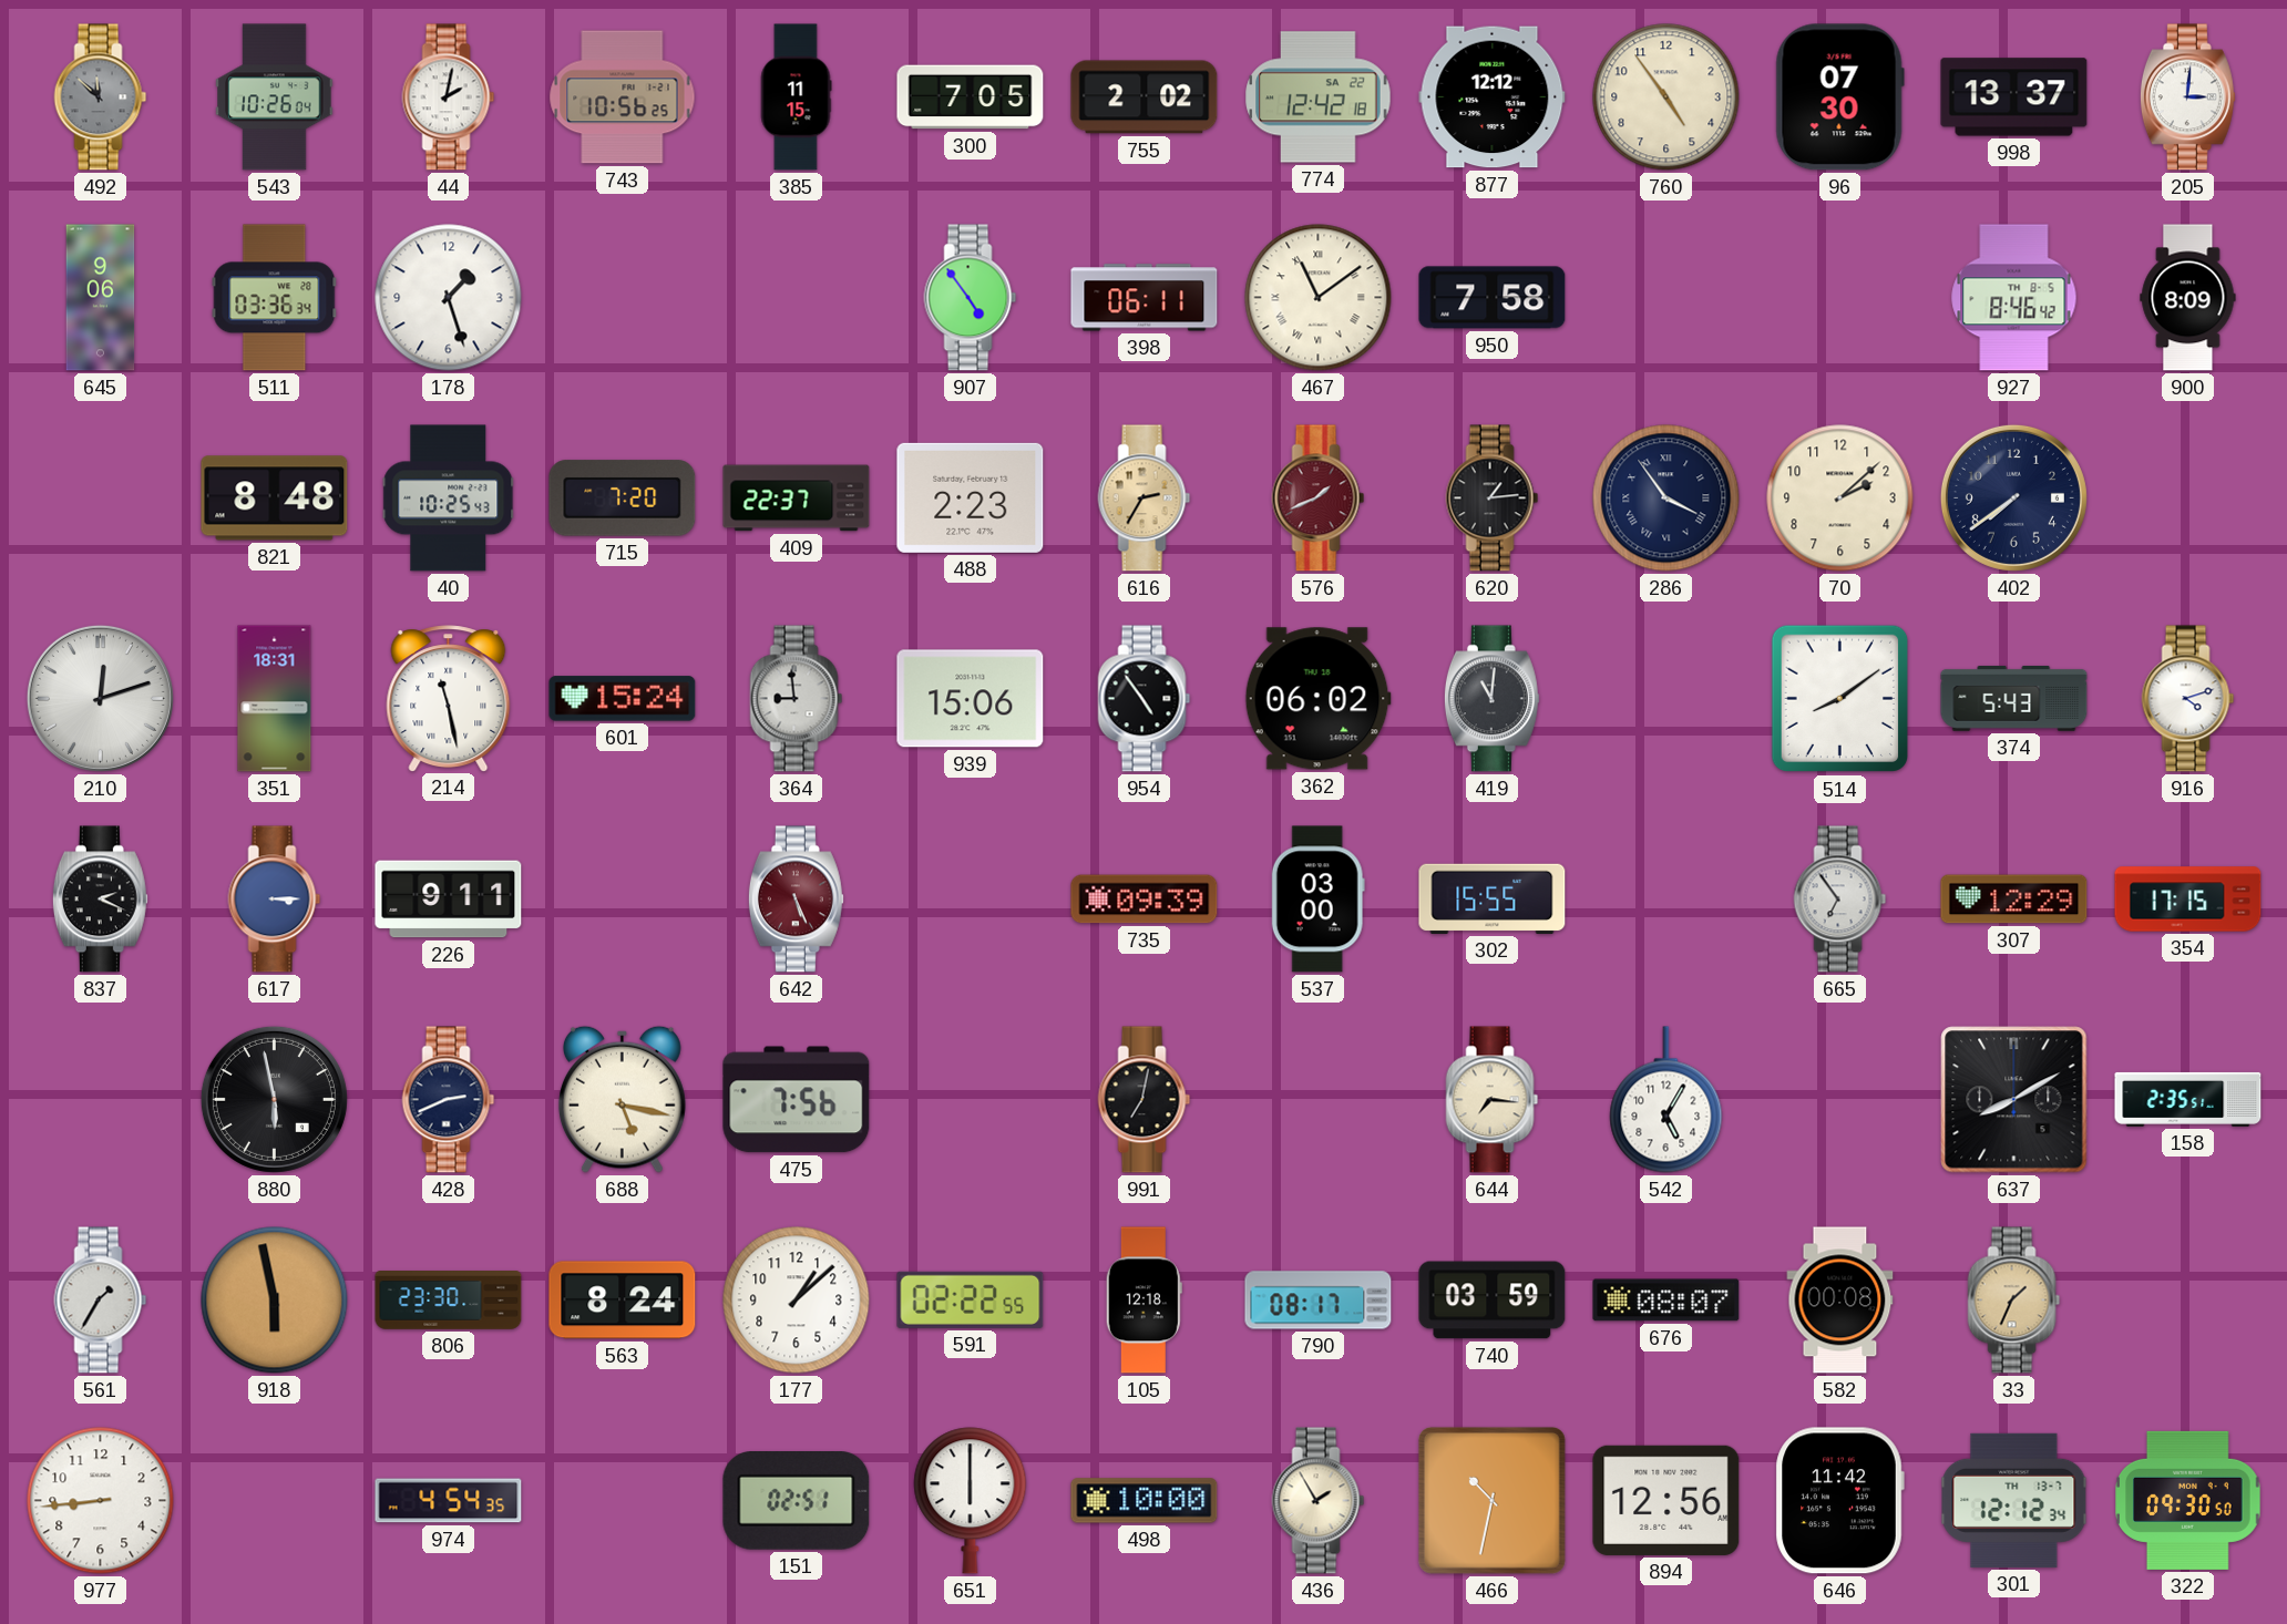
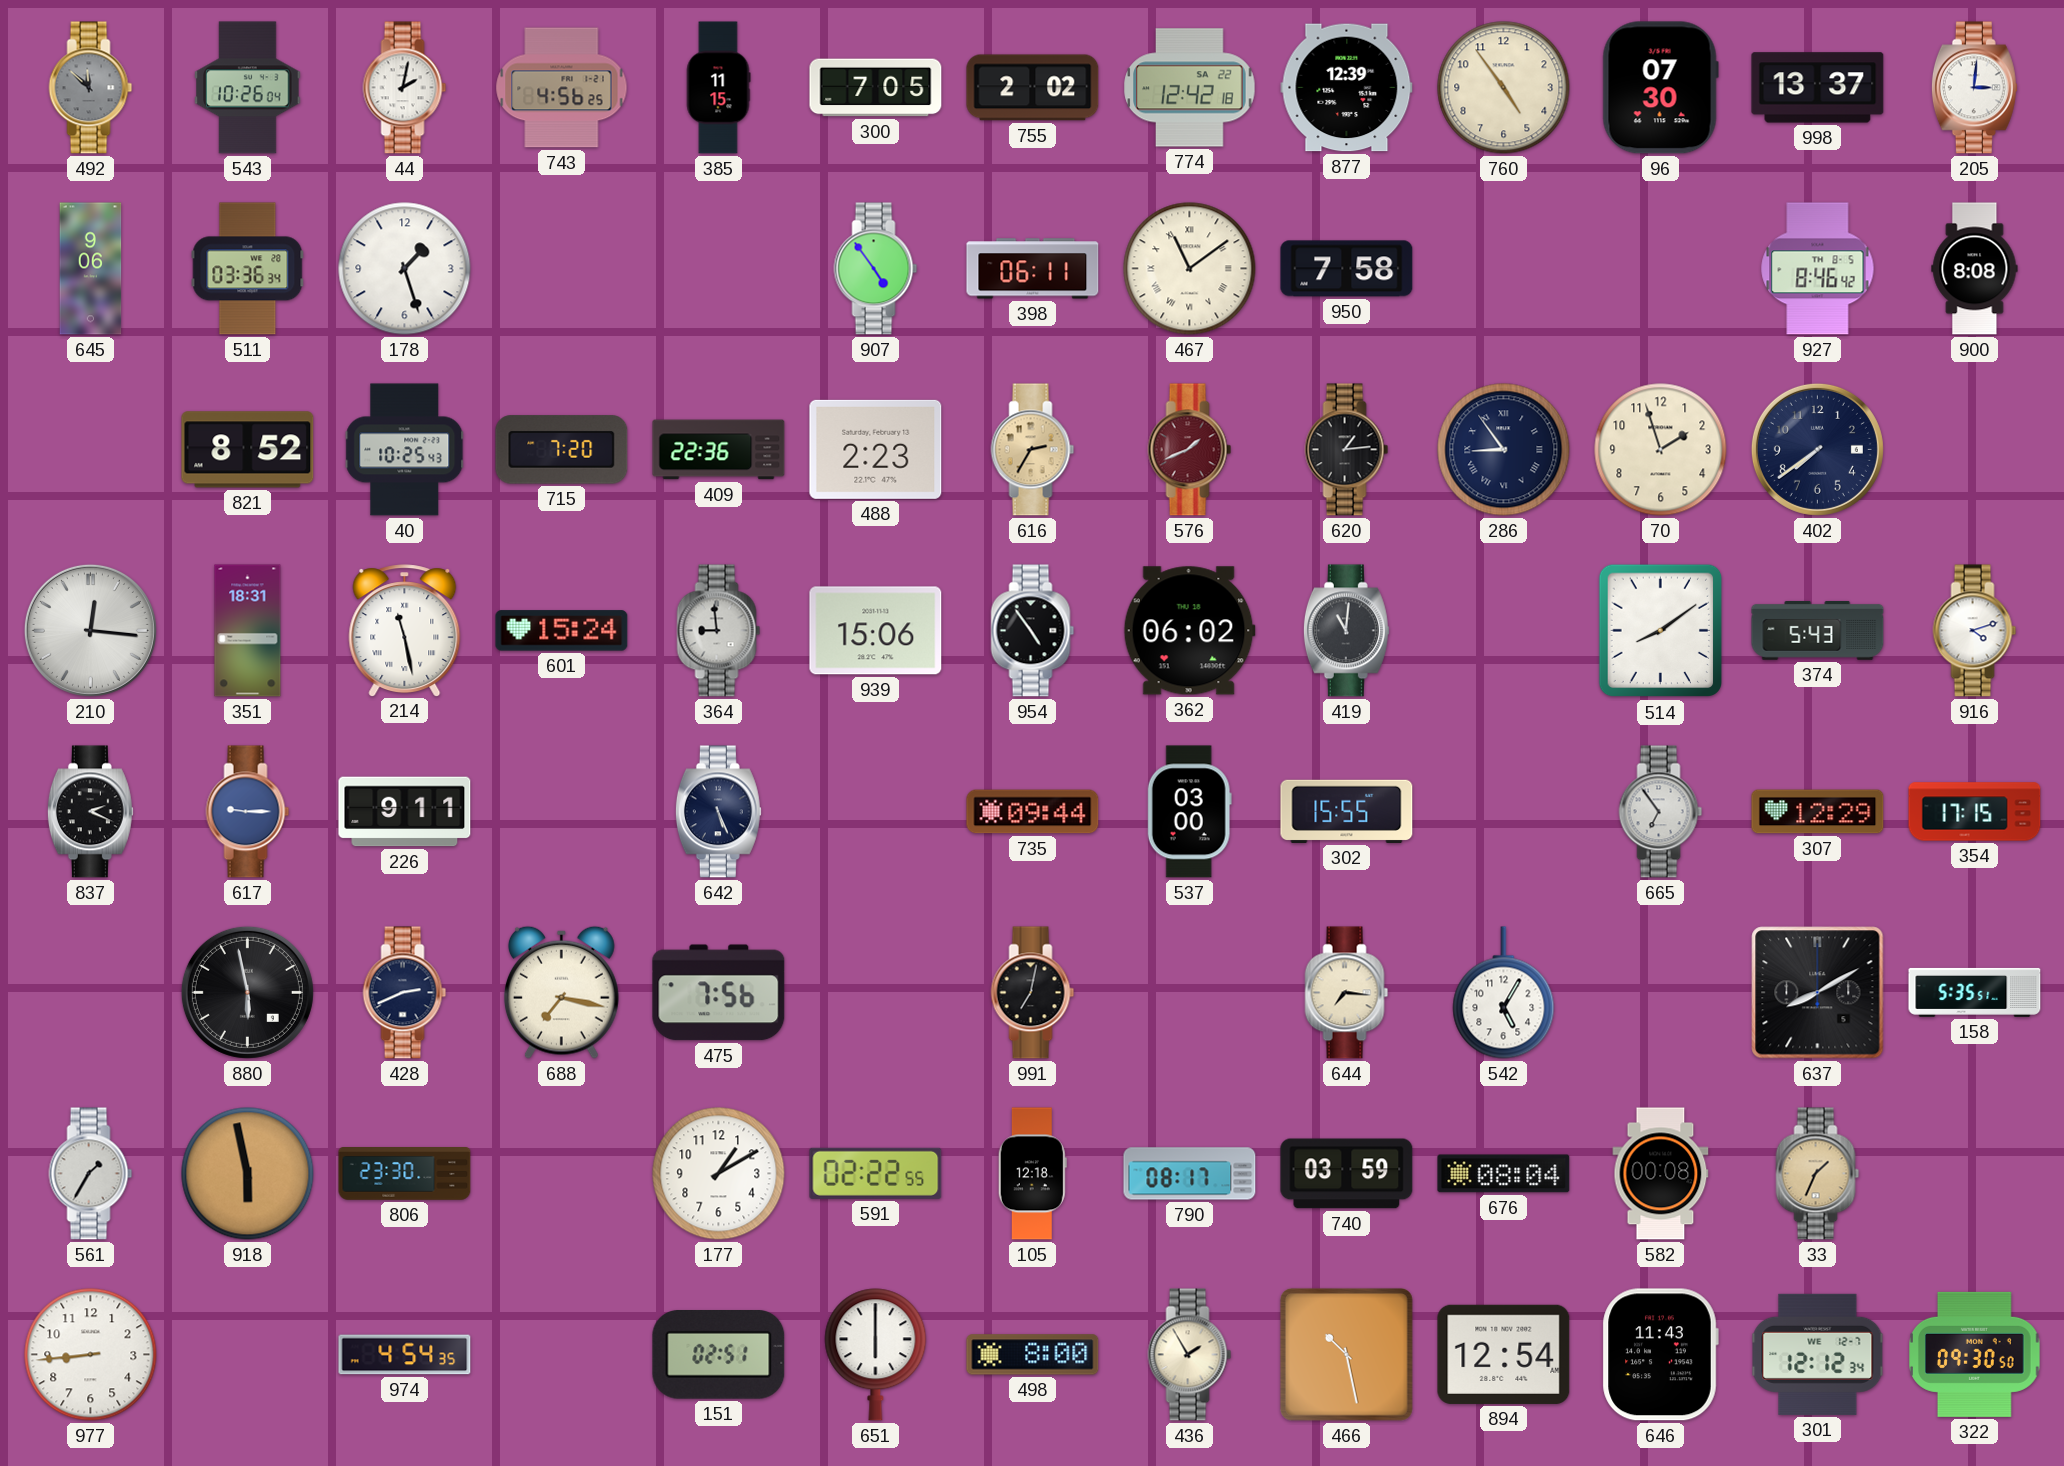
743: 10:56 -> 4:56 (562, 88)
877: 12:12 -> 12:39 (1347, 88)
900: 8:09 -> 8:08 (1975, 269)
821: 8:48 -> 8:52 (248, 450)
409: 22:37 -> 22:36 (719, 450)
286: 3:54 -> 8:54 (1504, 450)
70: 2:08 -> 1:57 (1661, 450)
210: 12:12 -> 12:16 (90, 630)
617: 3:15 -> 9:15 (248, 812)
642 dial: burgundy -> navy (718, 812)
735: 09:39 -> 09:44 (1033, 812)
688: 5:17 -> 7:17 (561, 992)
158: 2:35 -> 5:35 (1975, 992)
563: 8:24 -> none (623, 1301)
177: 1:08 -> 1:10 (719, 1174)
676: 08:07 -> 08:04 (1504, 1174)
498: 10:00 -> 8:00 (1033, 1355)
466: 10:32 -> 10:28 (1346, 1354)
894: 12:56 -> 12:54 (1504, 1354)
646: 11:42 -> 11:43 (1660, 1355)
301 date: TH 13-7 -> WE 12-7 (1818, 1354)
